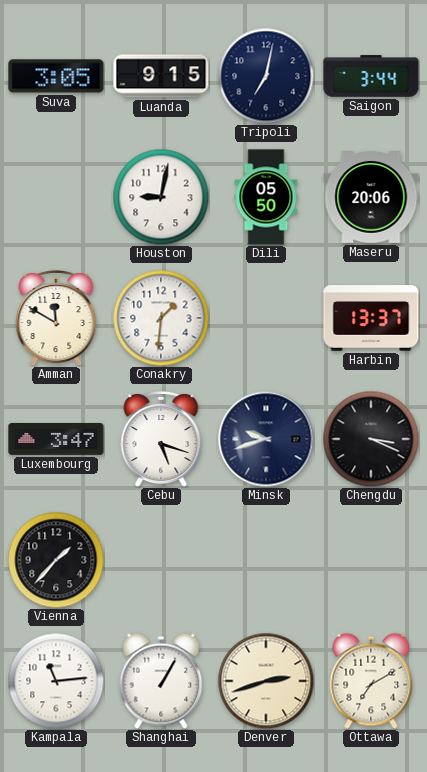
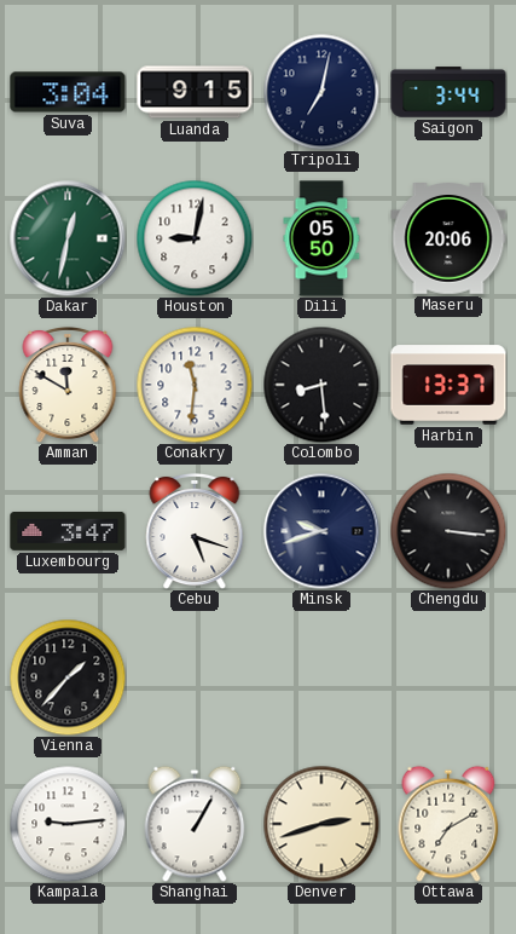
Suva: 3:05 -> 3:04 (68, 92)
Dakar: none -> 12:32 (68, 238)
Conakry: 1:31 -> 11:31 (195, 385)
Colombo: none -> 8:29 (321, 385)
Chengdu: 3:19 -> 3:16 (448, 531)
Kampala: 11:14 -> 9:14 (68, 824)
